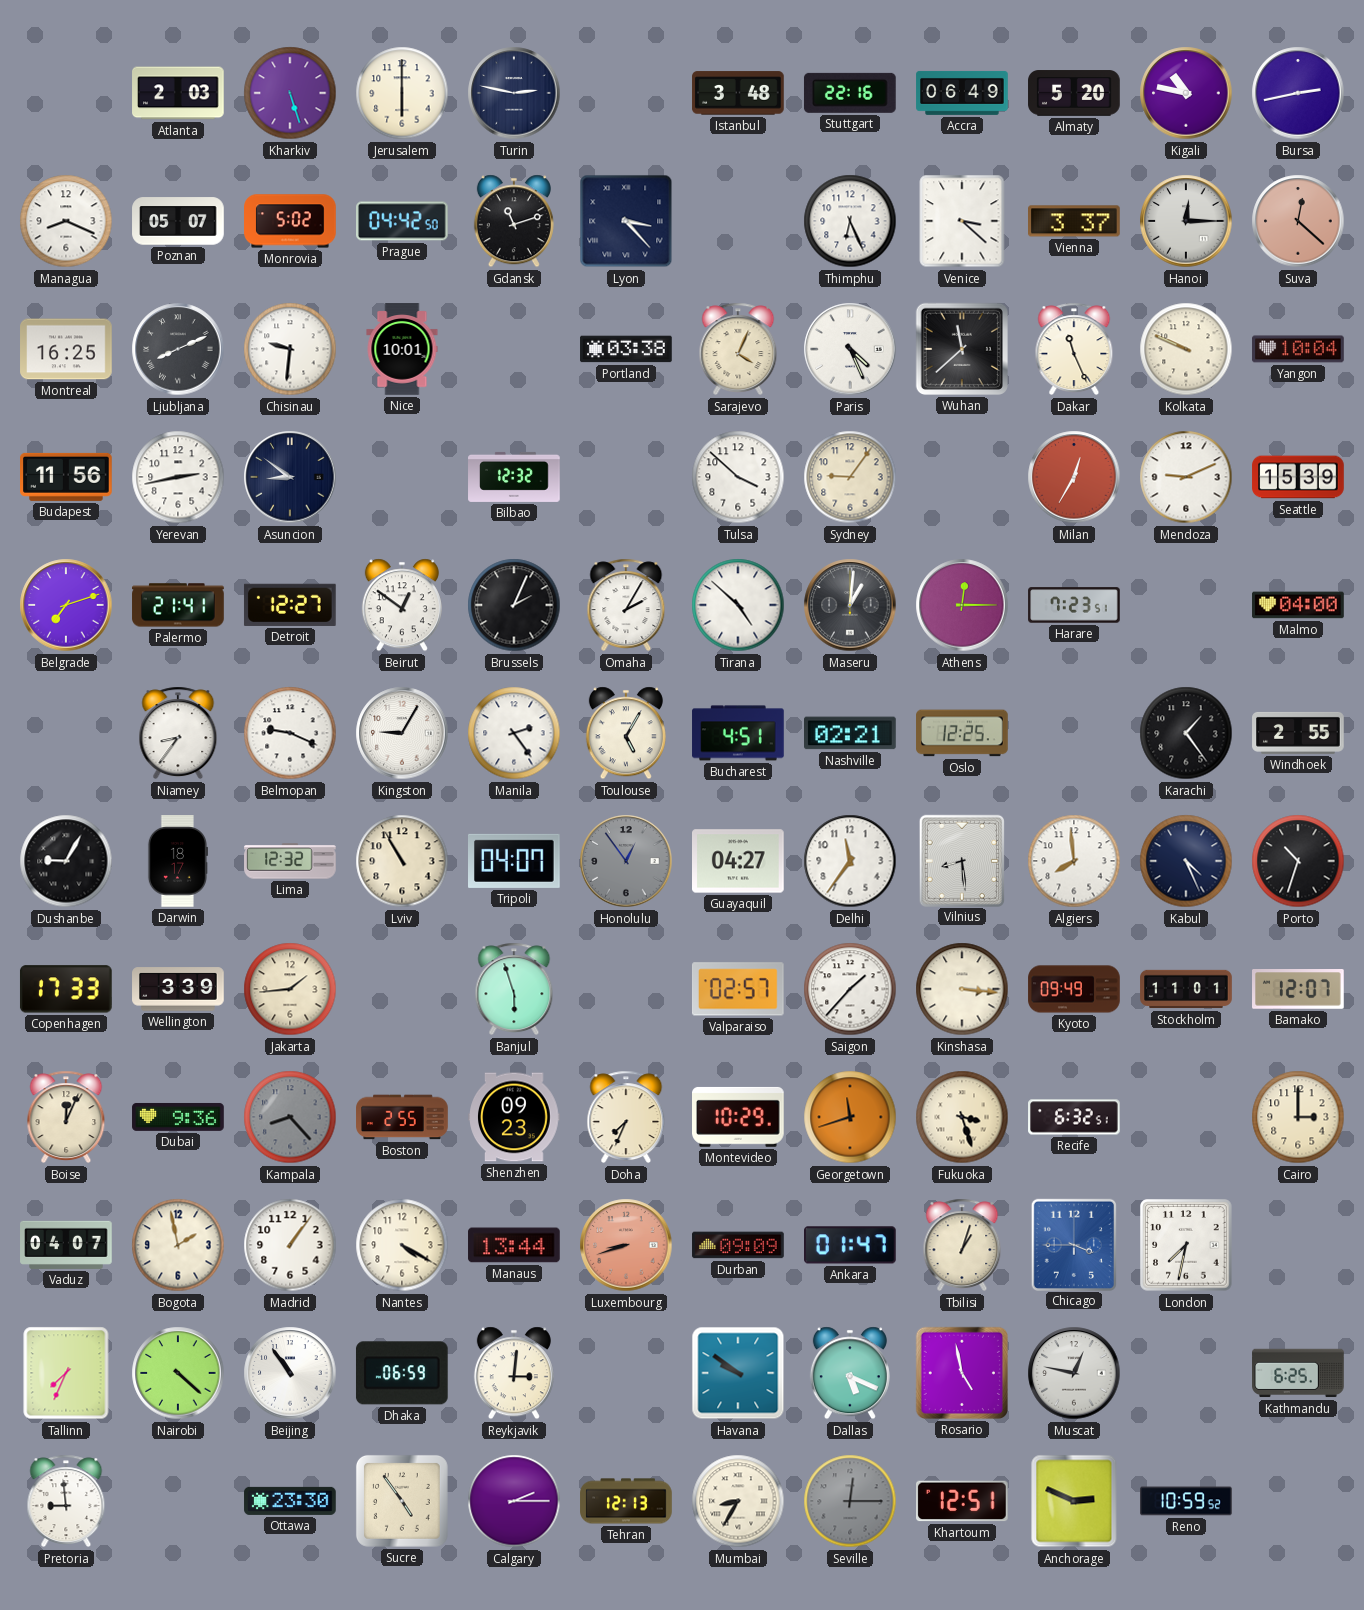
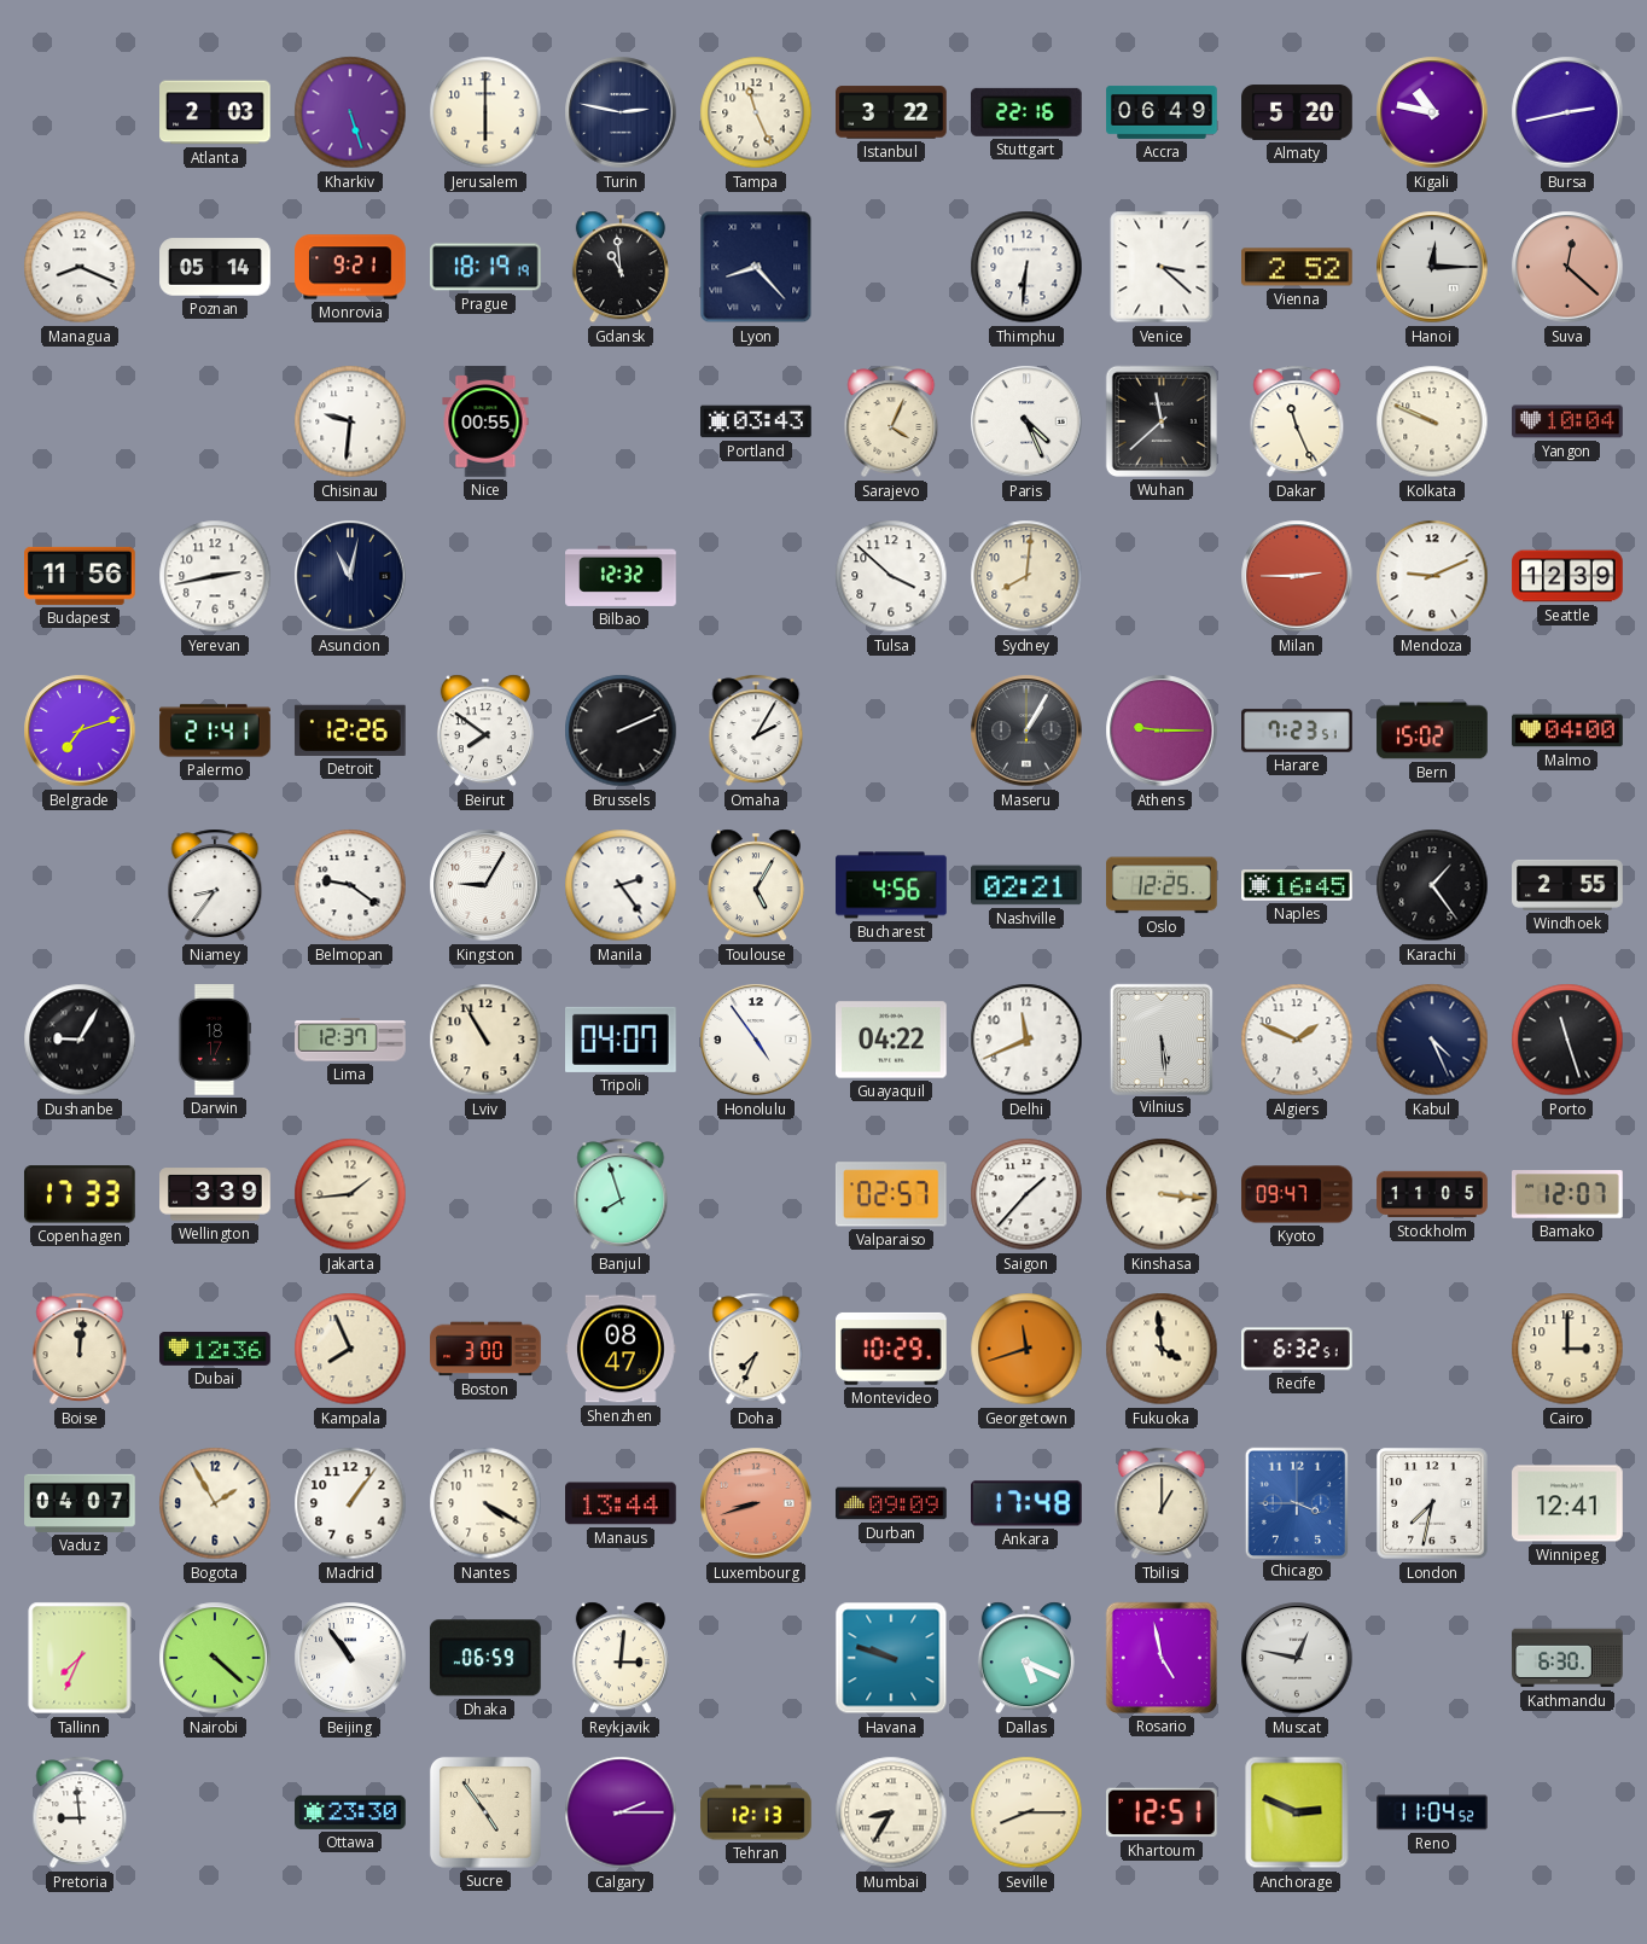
Tampa: none -> 11:26 (756, 112)
Istanbul: 3:48 -> 3:22 (891, 112)
Poznan: 05:07 -> 05:14 (215, 267)
Monrovia: 5:02 -> 9:21 (350, 267)
Prague: 04:42 -> 18:19 (487, 267)
Gdansk: 11:12 -> 10:59 (621, 267)
Lyon: 3:23 -> 8:23 (756, 267)
Thimphu: 6:26 -> 6:31 (1026, 267)
Vienna: 3:37 -> 2:52 (1298, 267)
Montreal: 16:25 -> none (66, 349)
Ljubljana: 8:11 -> none (178, 349)
Nice: 10:01 -> 00:55 (485, 421)
Portland: 03:38 -> 03:43 (756, 421)
Asuncion: 8:51 -> 11:02 (350, 576)
Sydney: 9:06 -> 8:01 (1026, 576)
Milan: 12:35 -> 2:45 (1297, 576)
Seattle: 15:39 -> 12:39 (1567, 576)
Detroit: 12:27 -> 12:26 (350, 731)
Beirut: 12:51 -> 7:51 (485, 731)
Brussels: 2:04 -> 2:11 (621, 731)
Tirana: 4:52 -> none (738, 605)
Maseru: 1:01 -> 1:05 (1026, 731)
Athens: 12:15 -> 9:15 (1162, 731)
Bern: none -> 15:02 (1432, 731)
Belmopan: 9:19 -> 9:21 (350, 885)
Bucharest: 4:51 -> 4:56 (891, 885)
Naples: none -> 16:45 (1297, 885)
Lima: 12:32 -> 12:37 (350, 1040)
Honolulu: 12:54 -> 4:54 (756, 1040)
Honolulu dial: grey -> white (756, 1040)
Guayaquil: 04:27 -> 04:22 (892, 1040)
Delhi: 11:36 -> 11:41 (1026, 1040)
Vilnius: 8:29 -> 5:29 (1162, 1038)
Algiers: 7:59 -> 1:49 (1297, 1040)
Porto: 10:33 -> 11:27 (1567, 1040)
Banjul: 5:57 -> 7:57 (621, 1194)
Kyoto: 09:49 -> 09:47 (1297, 1194)
Stockholm: 11:01 -> 11:05 (1432, 1194)
Boise: 12:04 -> 12:01 (80, 1349)
Dubai: 9:36 -> 12:36 (215, 1349)
Kampala: 8:23 -> 7:56 (350, 1349)
Kampala dial: grey -> cream (350, 1349)
Boston: 2:55 -> 3:00 (485, 1349)
Shenzhen: 09:23 -> 08:47 (621, 1349)
Fukuoka: 3:27 -> 3:59 (1162, 1349)
Bogota: 1:58 -> 1:55 (215, 1503)
Ankara: 01:47 -> 17:48 (1028, 1503)
Tbilisi: 1:03 -> 1:00 (1162, 1503)
Winnipeg: none -> 12:41 (1567, 1503)
Havana: 9:51 -> 9:48 (891, 1658)
Kathmandu: 6:25 -> 6:30 (1567, 1658)
Seville: 12:15 -> 8:15 (1026, 1812)
Seville dial: grey -> cream (1026, 1812)
Reno: 10:59 -> 11:04 (1432, 1812)
